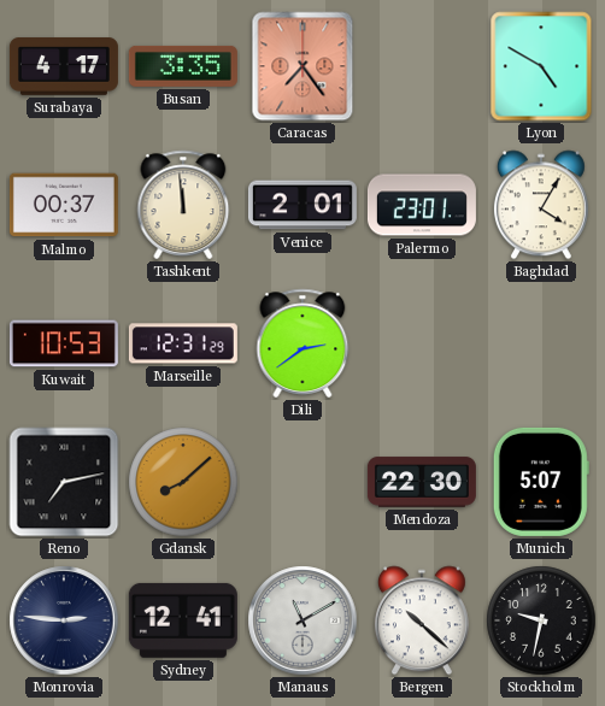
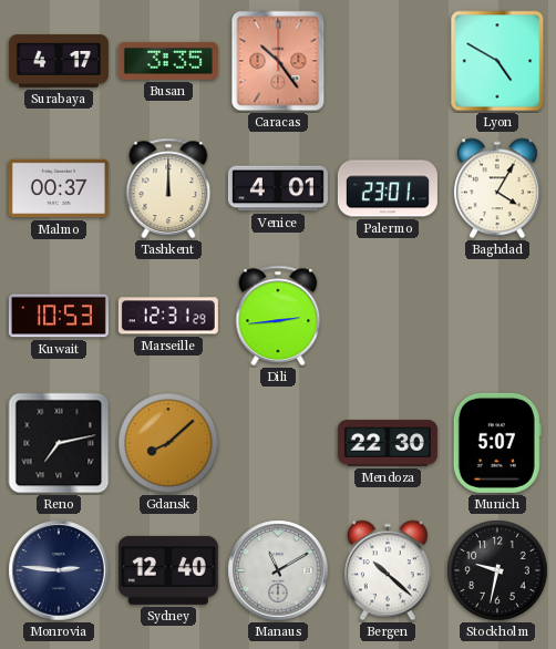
Caracas: 7:24 -> 10:24 (278, 61)
Tashkent: 11:59 -> 12:00 (168, 188)
Venice: 2:01 -> 4:01 (278, 188)
Dili: 2:39 -> 2:44 (278, 316)
Sydney: 12:41 -> 12:40 (168, 570)
